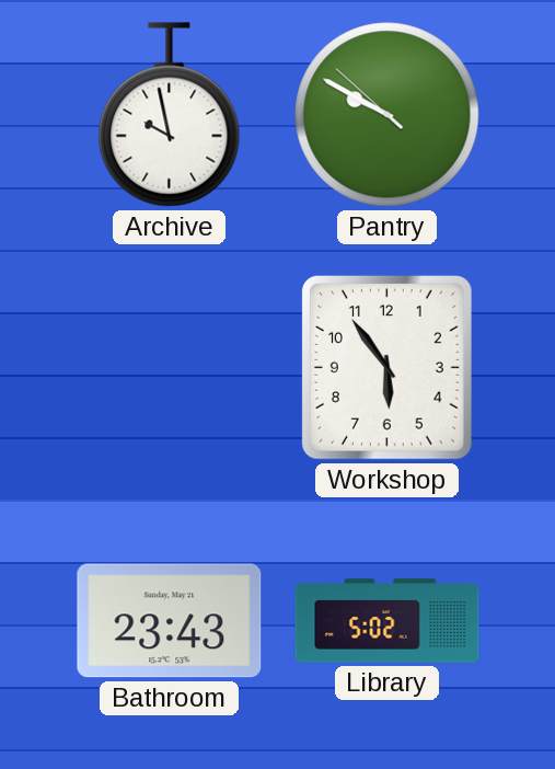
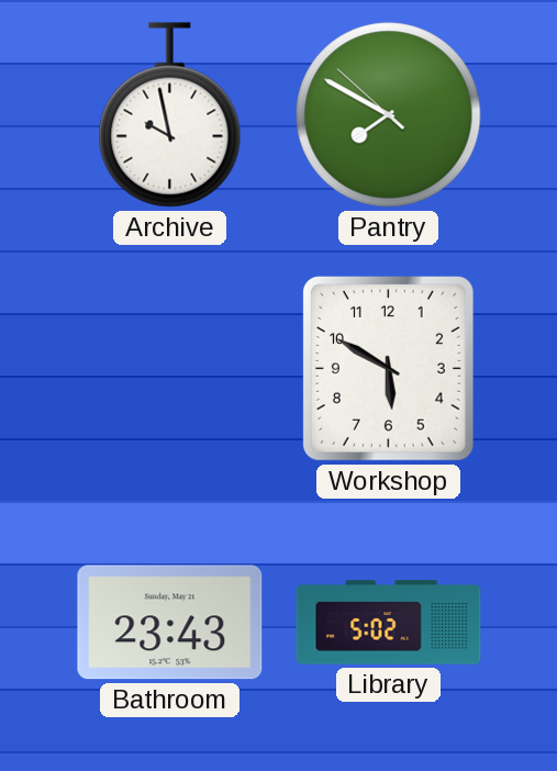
Pantry: 9:49 -> 7:49 (389, 115)
Workshop: 5:54 -> 5:50 (388, 369)
